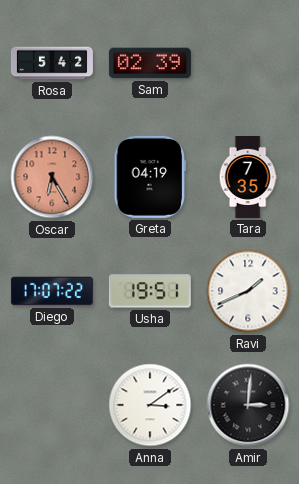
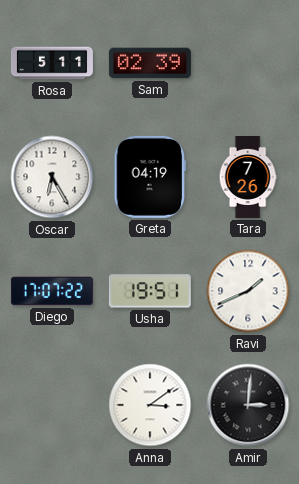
Rosa: 5:42 -> 5:11 (52, 63)
Oscar dial: salmon -> white (52, 177)
Tara: 7:35 -> 7:26 (248, 177)
